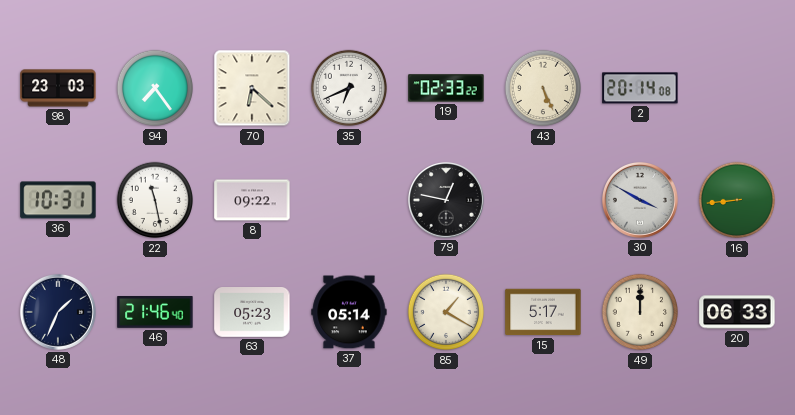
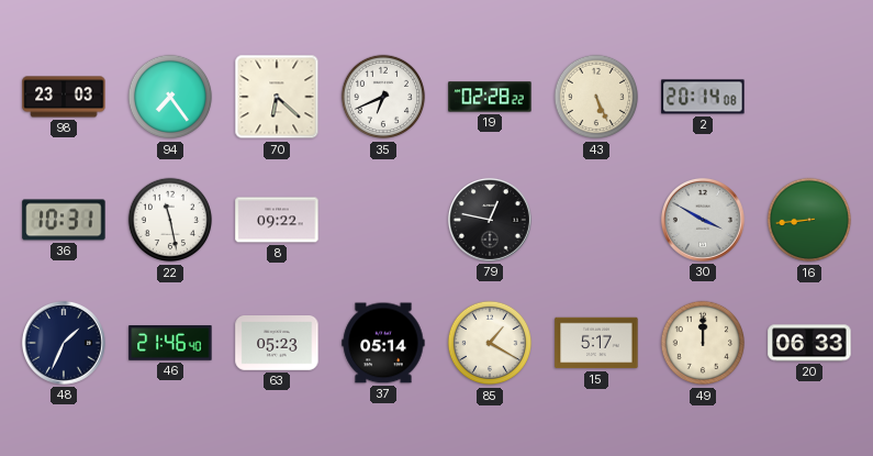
19: 02:33 -> 02:28 (490, 97)
